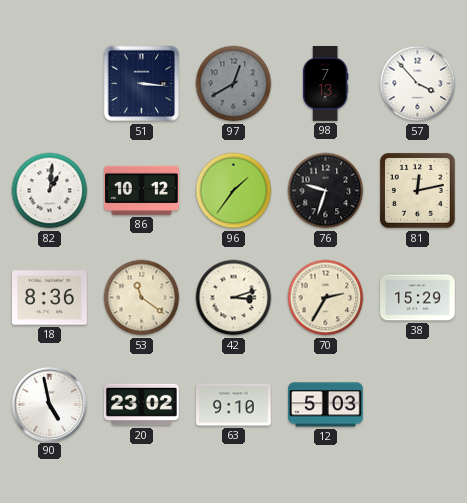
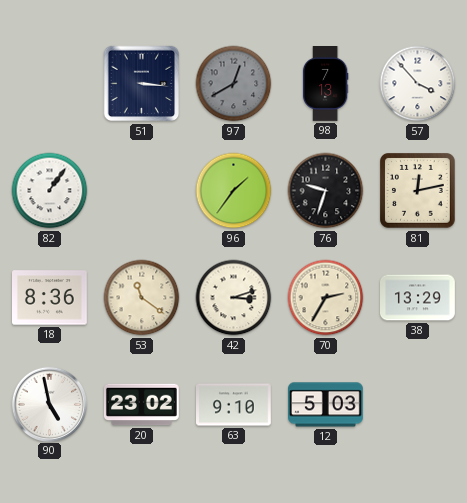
82: 1:01 -> 1:06 (50, 191)
86: 10:12 -> none (141, 190)
38: 15:29 -> 13:29 (418, 298)
